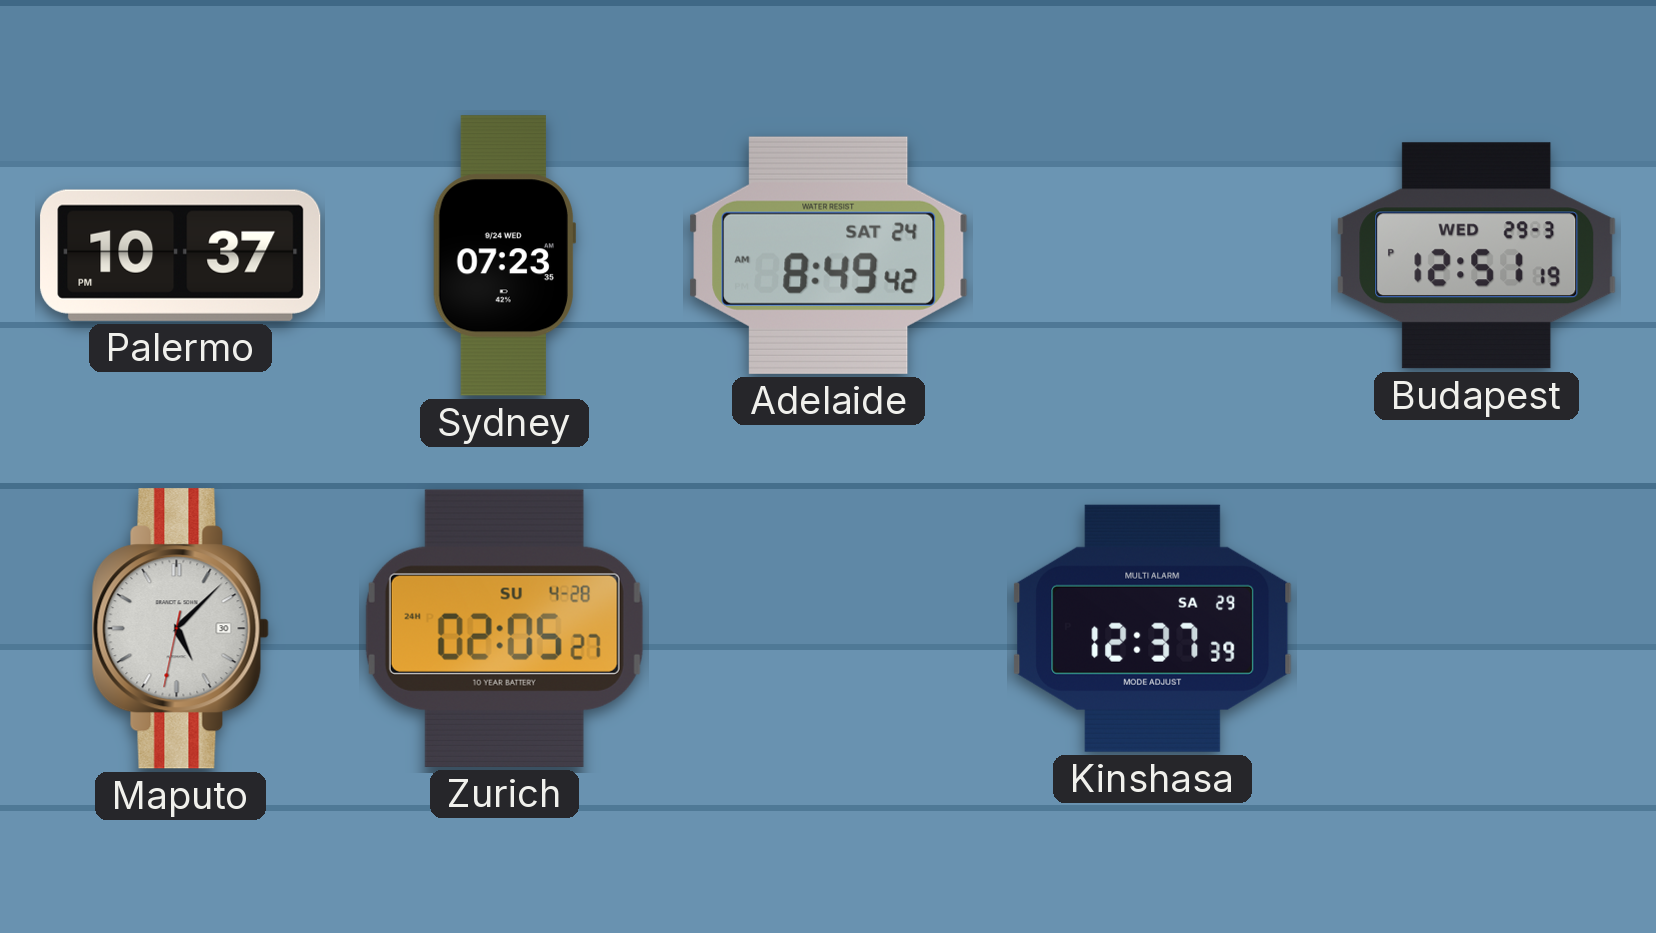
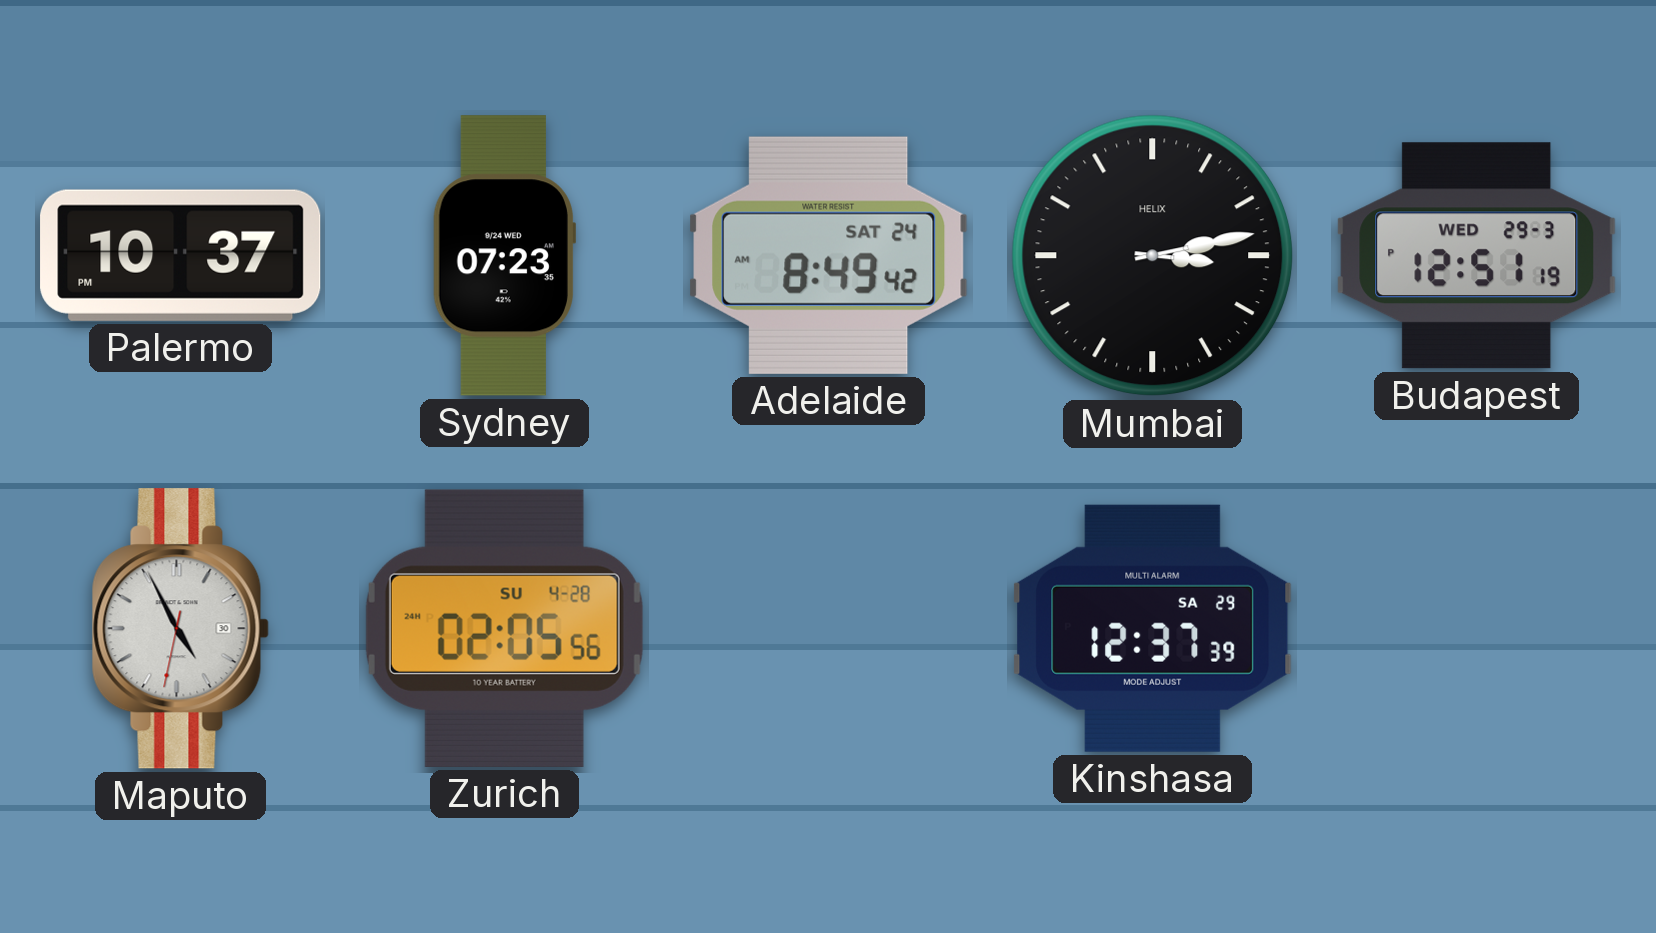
Mumbai: none -> 3:13 (1153, 256)
Maputo: 5:07 -> 4:55 (180, 629)
Zurich: 02:05:27 -> 02:05:56 (504, 628)
